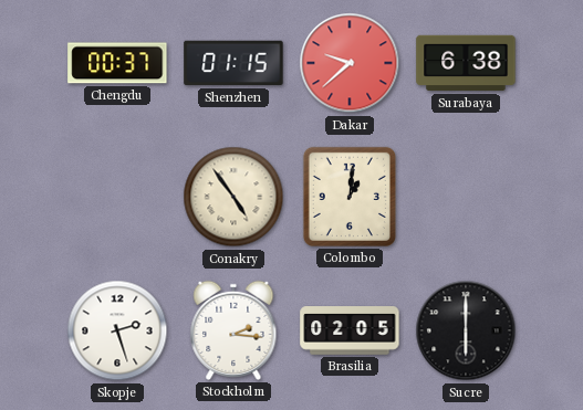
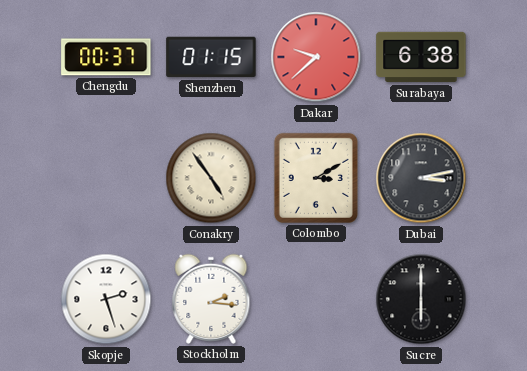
Colombo: 1:01 -> 3:10 (316, 178)
Dubai: none -> 3:13 (421, 178)
Brasilia: 02:05 -> none (350, 330)
